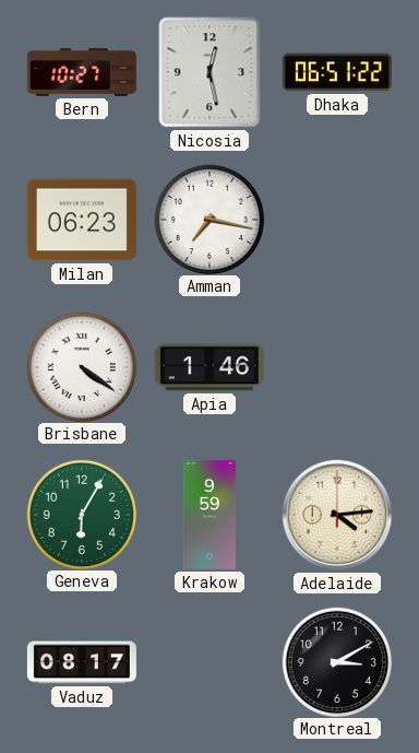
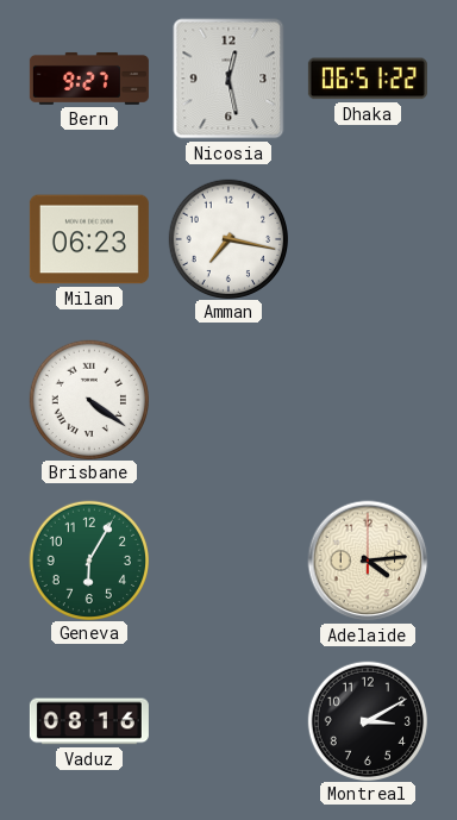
Bern: 10:27 -> 9:27 (89, 79)
Apia: 1:46 -> none (209, 367)
Krakow: 9:59 -> none (208, 515)
Vaduz: 08:17 -> 08:16 (89, 721)
